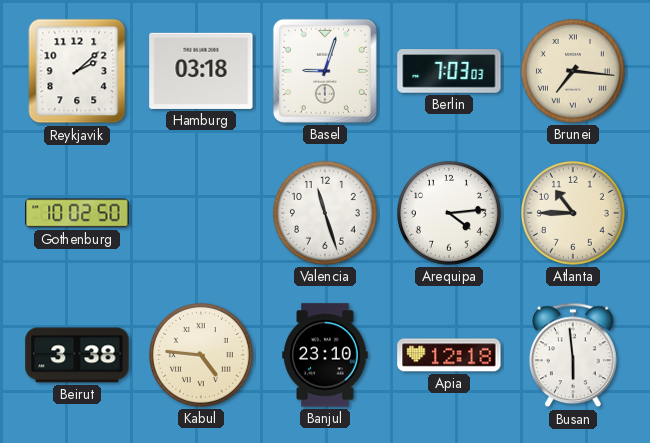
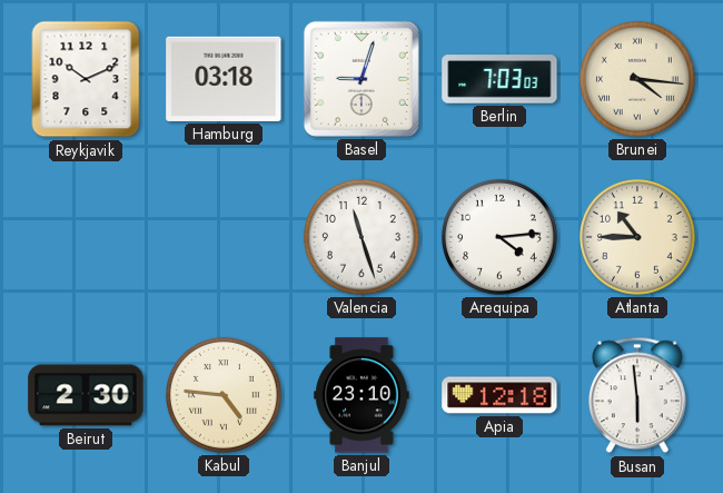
Reykjavik: 2:08 -> 10:11 (86, 79)
Brunei: 7:16 -> 4:16 (637, 79)
Gothenburg: 10:02 -> none (77, 213)
Beirut: 3:38 -> 2:30 (86, 395)
